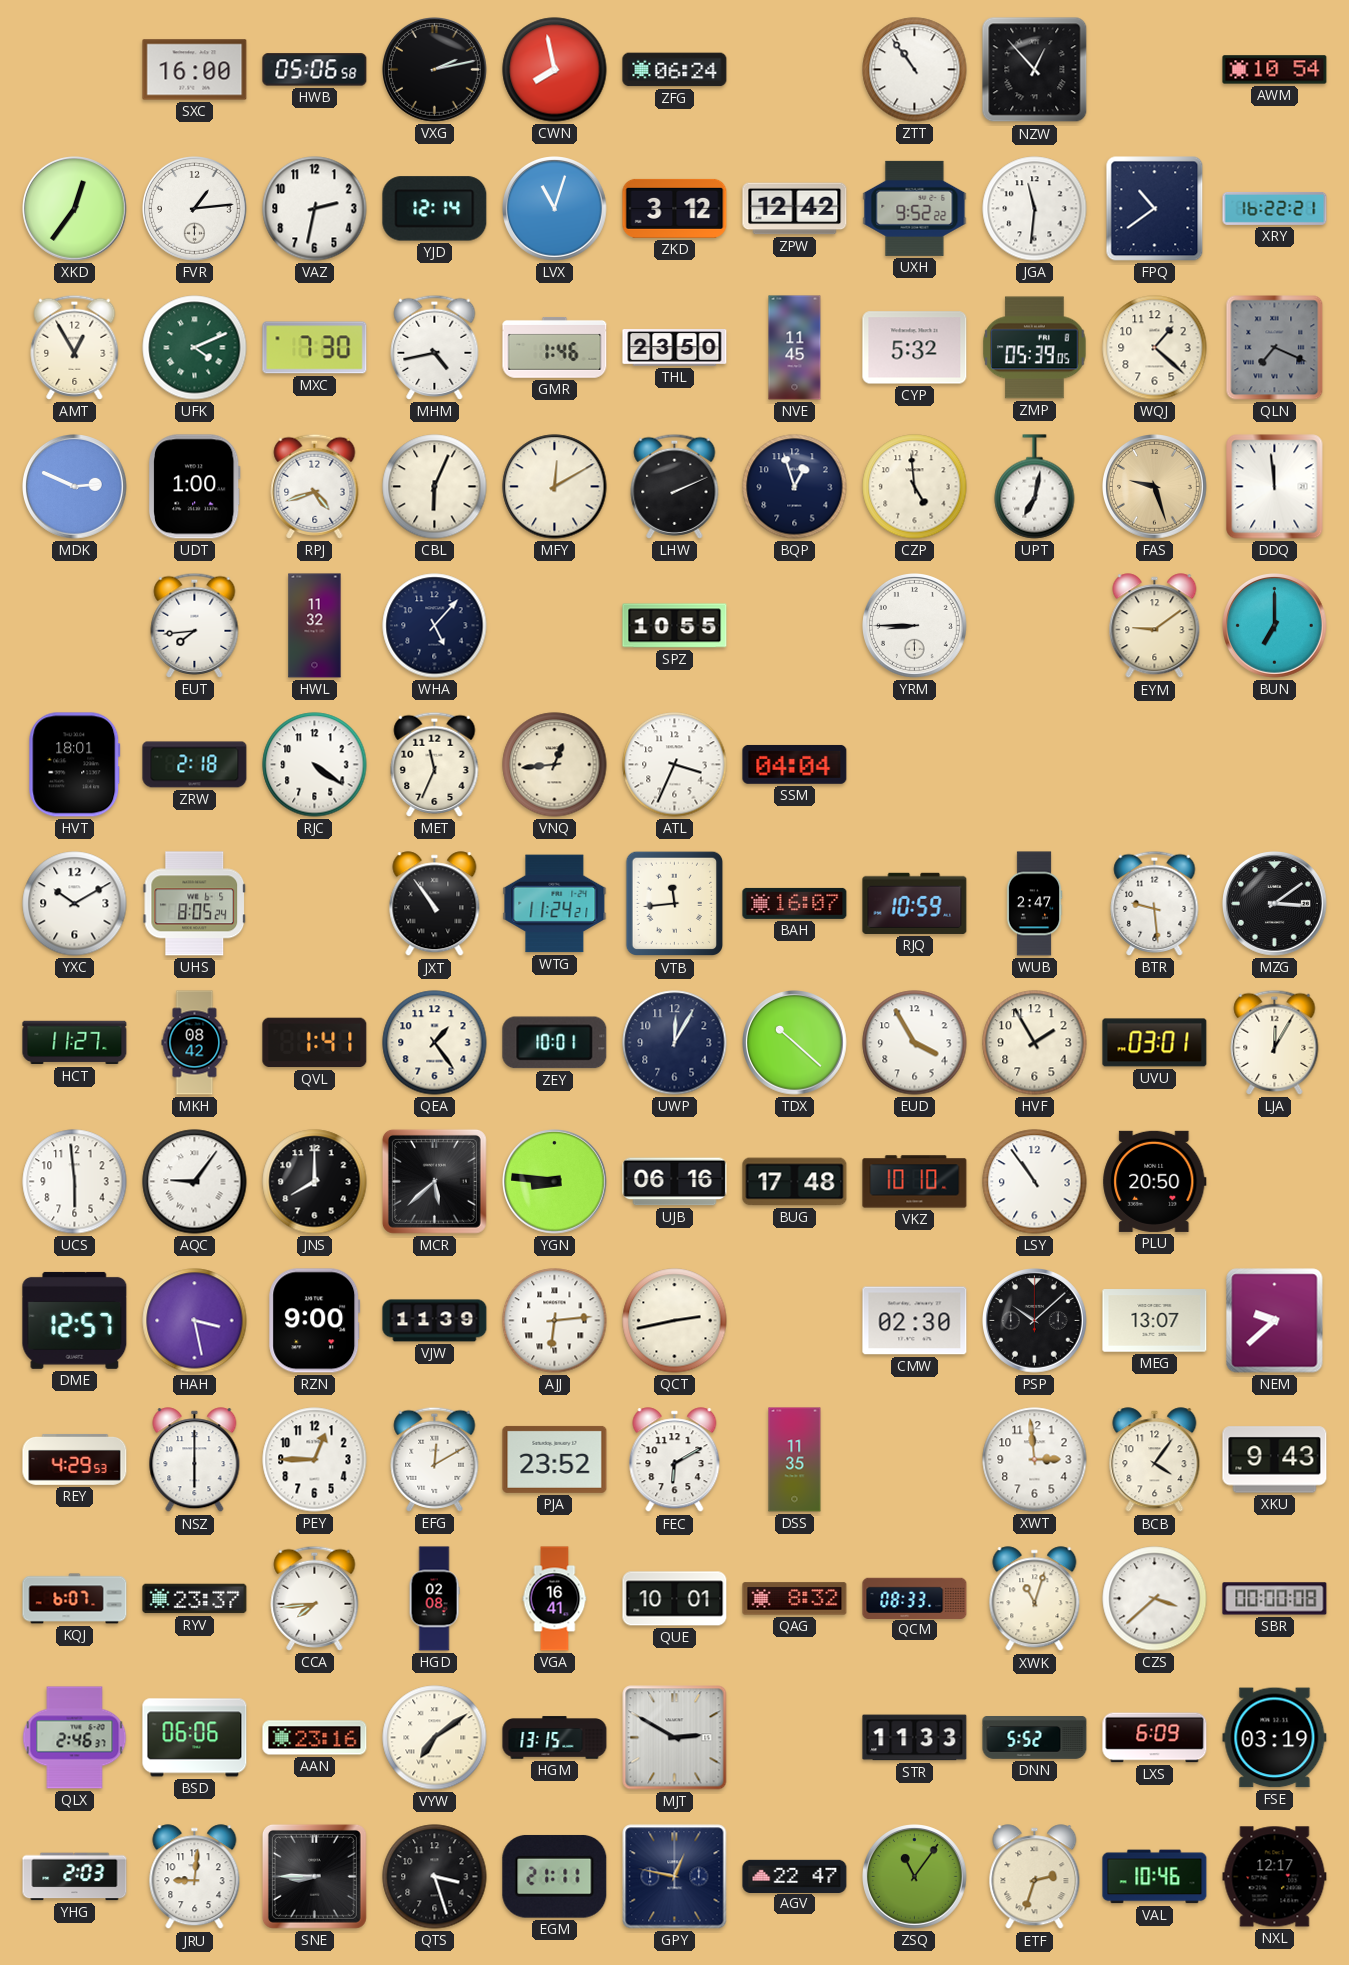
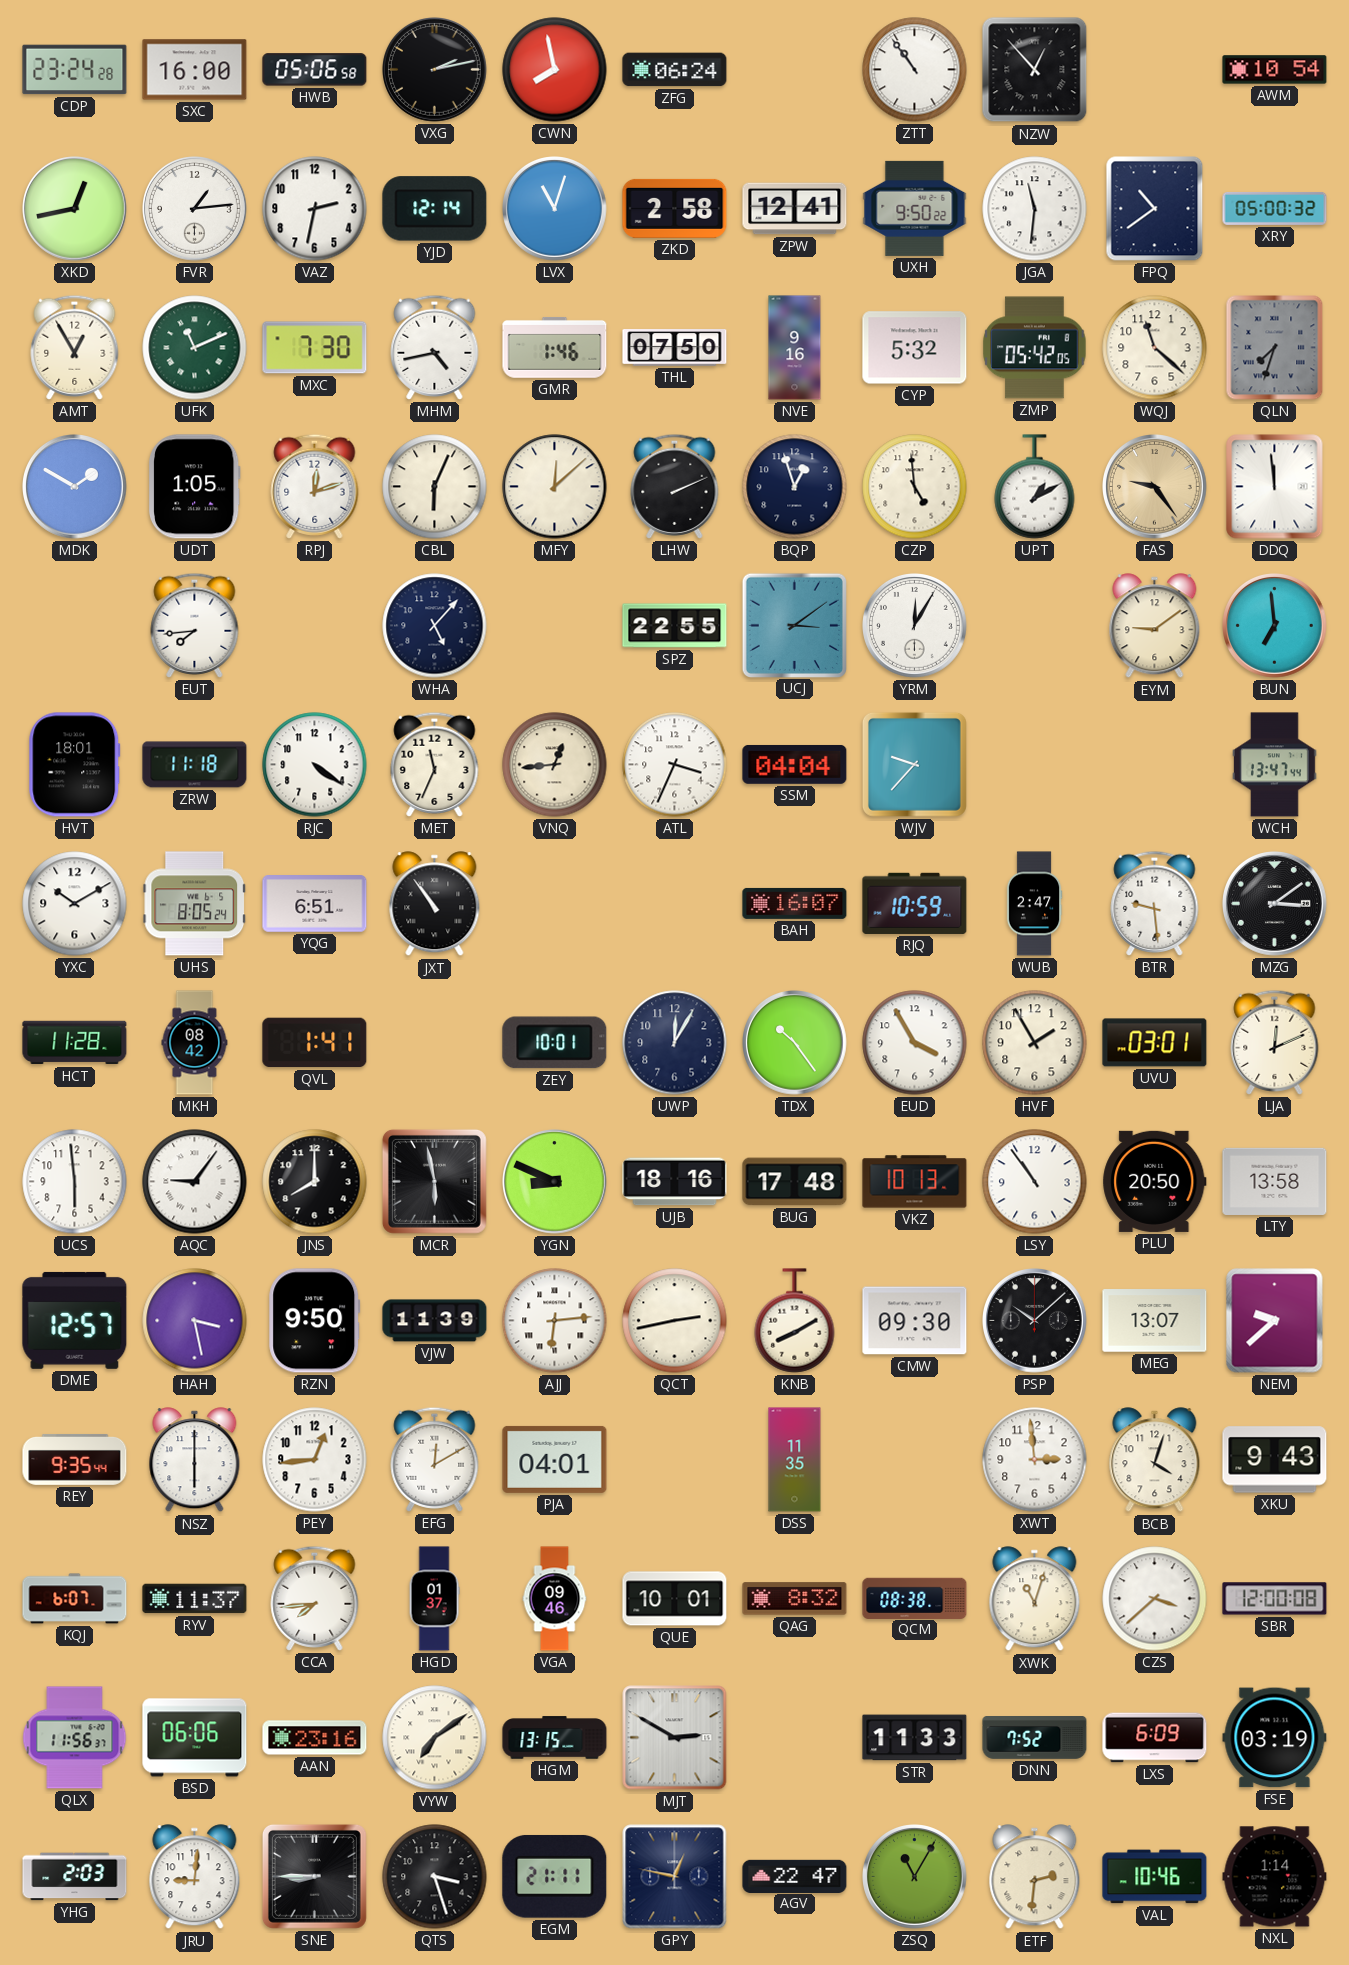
CDP: none -> 23:24 (75, 70)
XKD: 12:36 -> 12:43 (75, 209)
ZKD: 3:12 -> 2:58 (675, 208)
ZPW: 12:42 -> 12:41 (795, 209)
UXH: 9:52 -> 9:50 (915, 208)
XRY: 16:22 -> 05:00 (1275, 208)
UFK: 4:11 -> 11:11 (195, 348)
THL: 23:50 -> 07:50 (675, 348)
NVE: 11:45 -> 9:16 (795, 348)
ZMP: 05:39 -> 05:42 (1035, 348)
WQJ: 1:22 -> 11:22 (1155, 348)
QLN: 7:19 -> 7:33 (1275, 348)
MDK: 2:49 -> 1:50 (75, 487)
UDT: 1:00 -> 1:05 (194, 487)
RPJ: 4:42 -> 12:12 (315, 486)
MFY: 12:10 -> 12:08 (555, 487)
UPT: 7:02 -> 1:10 (1035, 487)
FAS: 9:27 -> 9:24 (1155, 487)
HWL: 11:32 -> none (315, 626)
SPZ: 10:55 -> 22:55 (675, 626)
UCJ: none -> 3:09 (794, 625)
YRM: 8:45 -> 12:05 (915, 626)
BUN: 7:00 -> 6:59 (1275, 626)
ZRW: 2:18 -> 11:18 (195, 765)
WJV: none -> 9:37 (914, 764)
WCH: none -> 13:47 (1275, 765)
YQG: none -> 6:51 (315, 904)
WTG: 11:24 -> none (555, 904)
VTB: 11:44 -> none (674, 904)
HCT: 11:27 -> 11:28 (75, 1043)
QEA: 1:24 -> none (435, 1043)
TDX: 10:22 -> 10:24 (795, 1043)
LJA: 12:05 -> 12:11 (1275, 1042)
MCR: 5:38 -> 5:58 (434, 1181)
YGN: 8:46 -> 8:49 (555, 1182)
UJB: 06:16 -> 18:16 (675, 1182)
VKZ: 10:10 -> 10:13 (915, 1182)
LTY: none -> 13:58 (1275, 1181)
RZN: 9:00 -> 9:50 (315, 1321)
KNB: none -> 8:10 (795, 1321)
CMW: 02:30 -> 09:30 (915, 1321)
REY: 4:29 -> 9:35 (75, 1459)
PEY: 12:45 -> 12:44 (315, 1460)
PJA: 23:52 -> 04:01 (555, 1459)
FEC: 6:10 -> none (675, 1460)
BCB: 4:06 -> 4:03 (1155, 1460)
RYV: 23:37 -> 11:37 (195, 1599)
HGD: 02:08 -> 01:37 (434, 1599)
VGA: 16:41 -> 09:46 (555, 1599)
QCM: 08:33 -> 08:38 (915, 1598)
SBR: 00:00 -> 12:00 (1275, 1599)
QLX: 2:46 -> 11:56 (75, 1738)
DNN: 5:52 -> 7:52 (1035, 1738)
ZSQ: 11:06 -> 11:05 (915, 1877)
ETF: 2:33 -> 2:31 (1035, 1877)
NXL: 12:17 -> 1:14 (1275, 1877)
